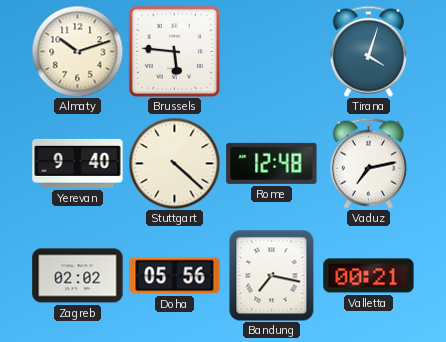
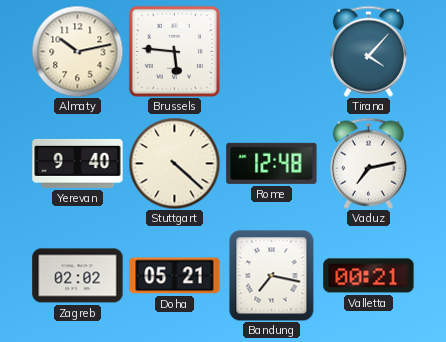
Almaty: 10:12 -> 10:13 (77, 51)
Tirana: 4:03 -> 4:07 (368, 51)
Doha: 05:56 -> 05:21 (175, 276)
